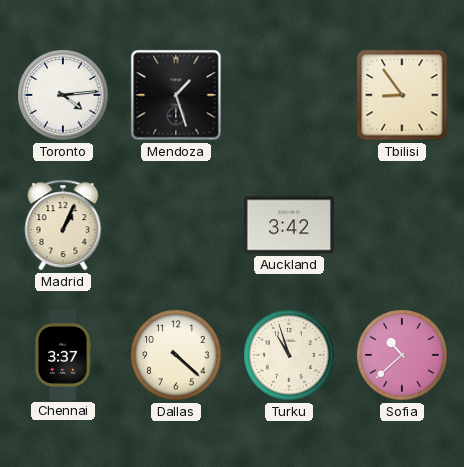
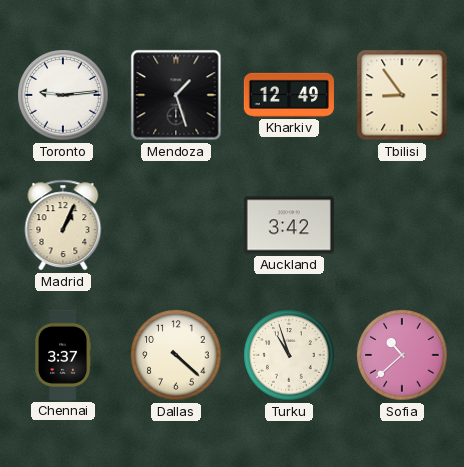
Toronto: 4:14 -> 9:14 (63, 95)
Kharkiv: none -> 12:49 (289, 95)
